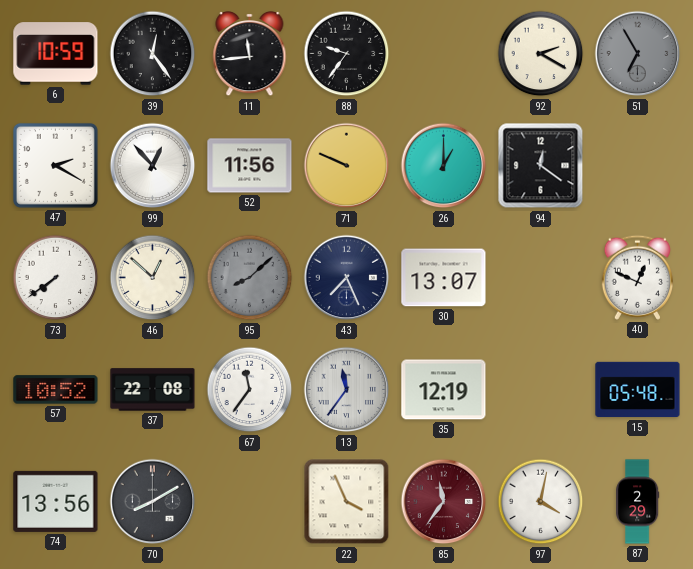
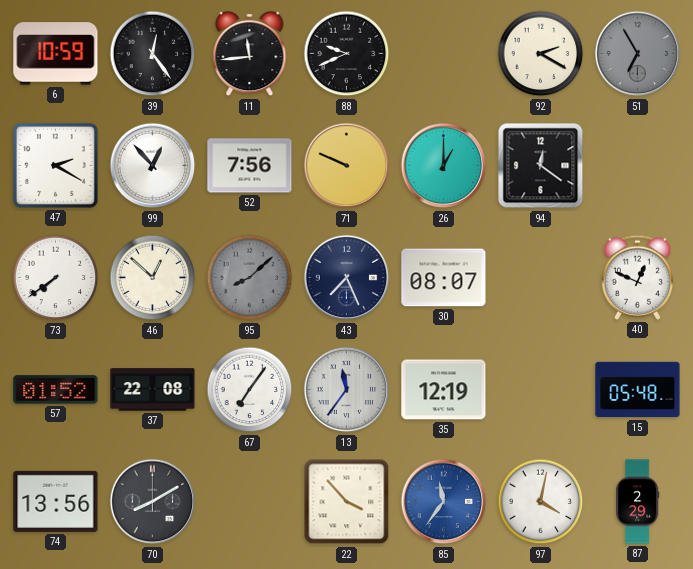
88: 9:36 -> 9:41 (347, 54)
52: 11:56 -> 7:56 (250, 166)
30: 13:07 -> 08:07 (444, 278)
57: 10:52 -> 01:52 (56, 390)
67: 11:36 -> 7:06 (250, 390)
22: 3:56 -> 3:53 (347, 502)
85 dial: burgundy -> blue (444, 502)
